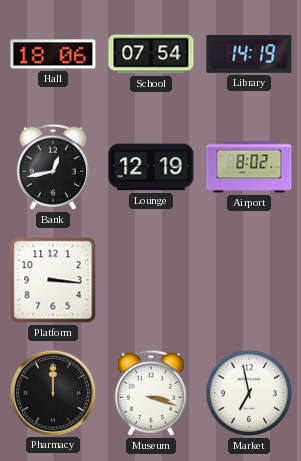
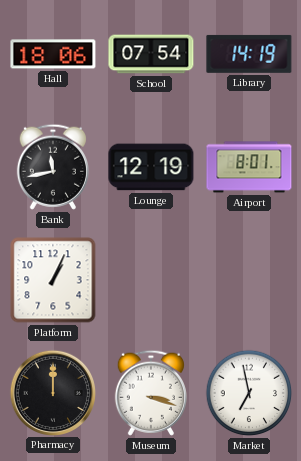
Bank: 12:43 -> 11:43 (53, 167)
Airport: 8:02 -> 8:01 (249, 167)
Platform: 3:16 -> 1:04 (53, 280)
